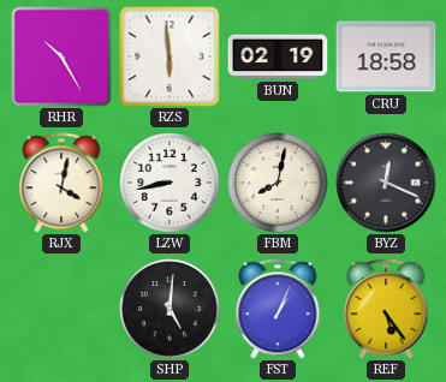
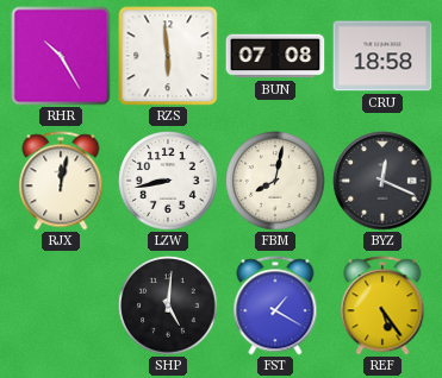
BUN: 02:19 -> 07:08 (275, 56)
RJX: 4:02 -> 12:02 (61, 181)
FST: 1:04 -> 1:20 (275, 305)
